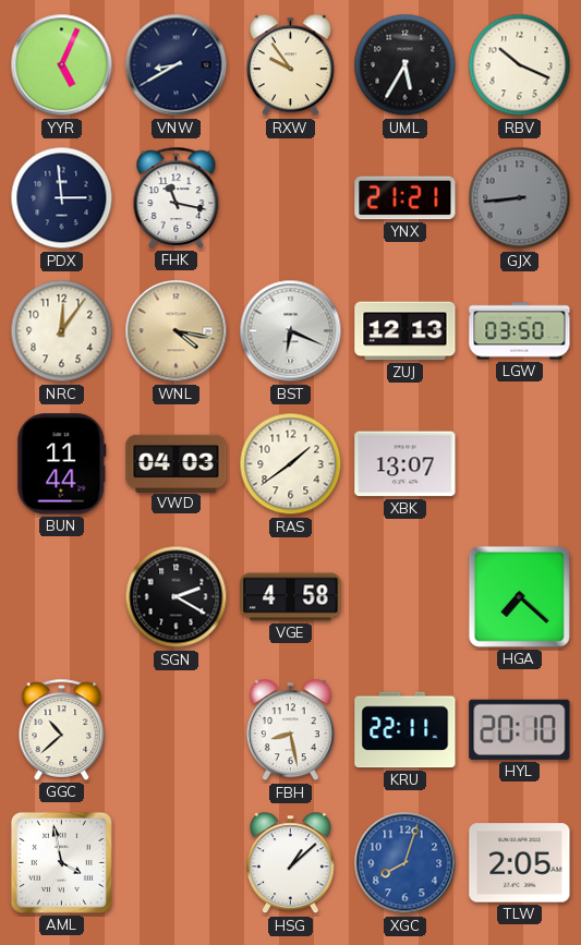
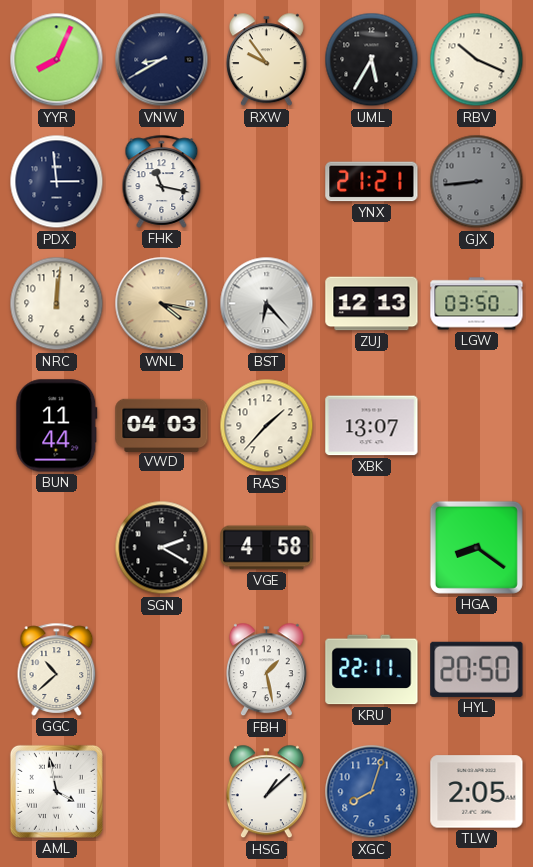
YYR: 5:04 -> 8:04 (57, 60)
NRC: 12:06 -> 12:01 (57, 304)
BST: 6:19 -> 6:23 (267, 304)
RAS: 1:39 -> 1:37 (267, 426)
HGA: 7:22 -> 8:21 (476, 547)
FBH: 8:28 -> 1:28 (266, 670)
HYL: 20:10 -> 20:50 (477, 669)
